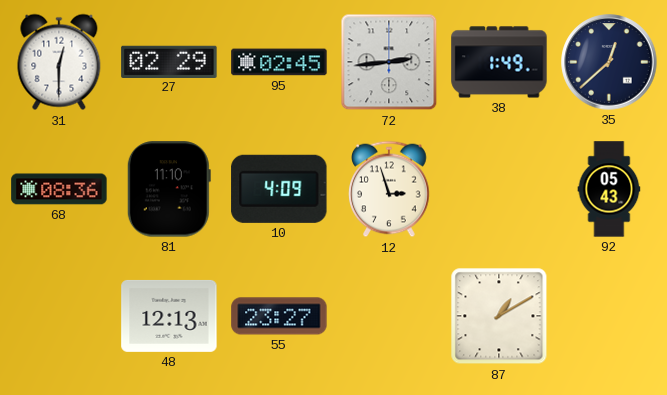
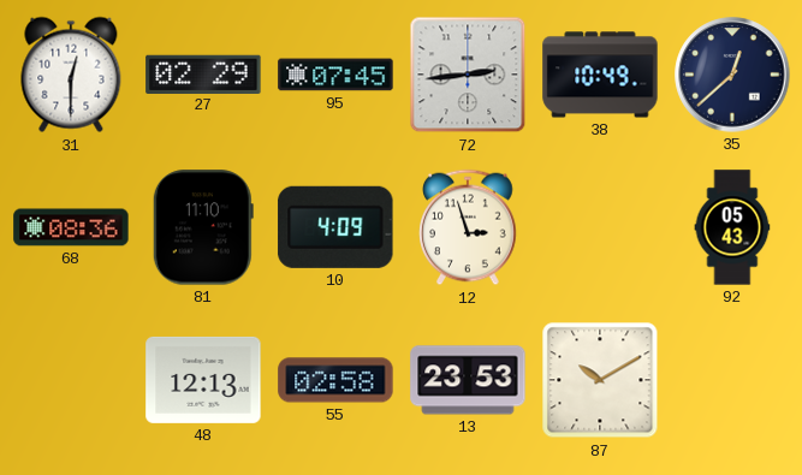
95: 02:45 -> 07:45 (335, 75)
38: 1:49 -> 10:49 (600, 75)
55: 23:27 -> 02:58 (335, 380)
13: none -> 23:53 (468, 380)
87: 1:10 -> 10:10 (600, 380)
